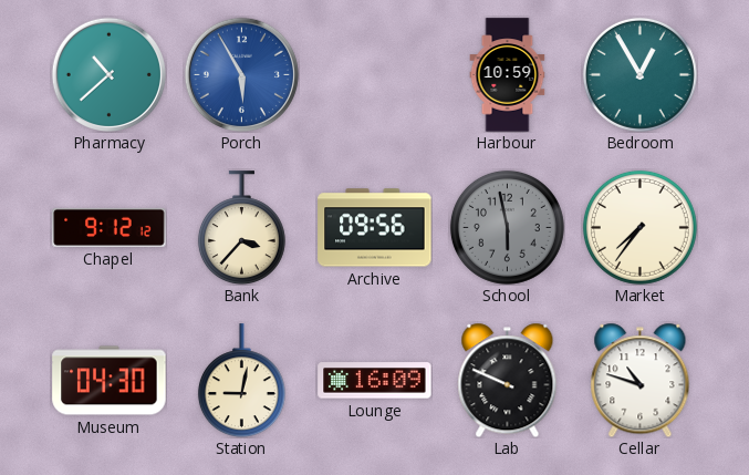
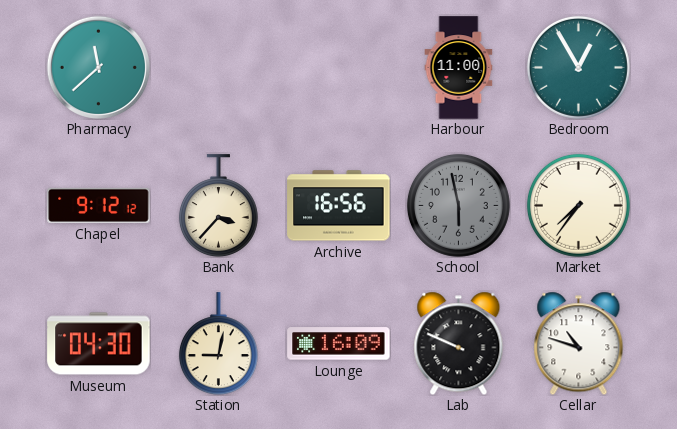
Pharmacy: 10:38 -> 11:38 (98, 67)
Porch: 5:55 -> none (241, 74)
Harbour: 10:59 -> 11:00 (459, 68)
Archive: 09:56 -> 16:56 (339, 206)
